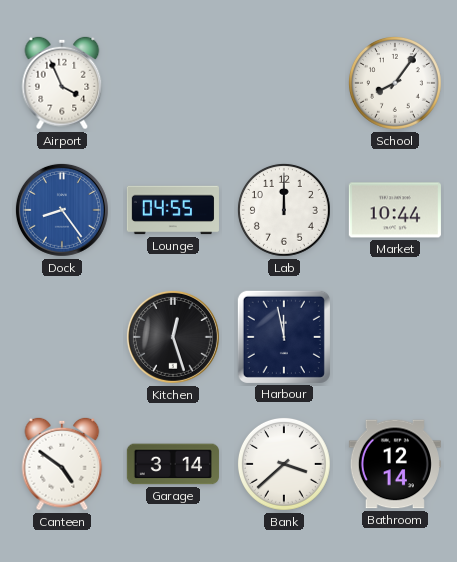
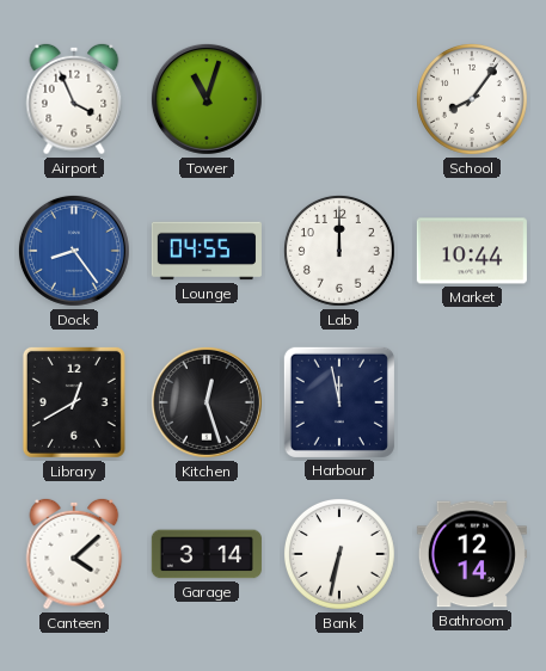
Tower: none -> 11:03 (207, 99)
Library: none -> 12:40 (74, 402)
Canteen: 4:51 -> 4:08 (74, 554)
Bank: 3:38 -> 6:32 (339, 554)
